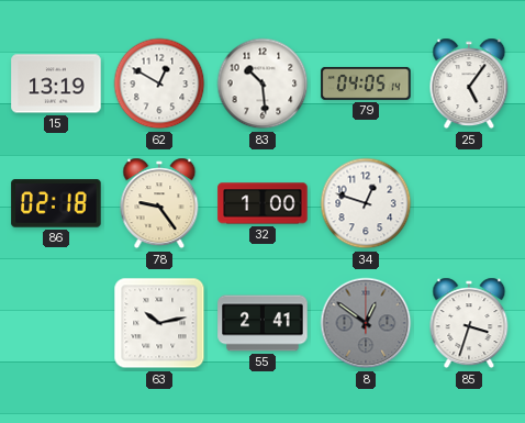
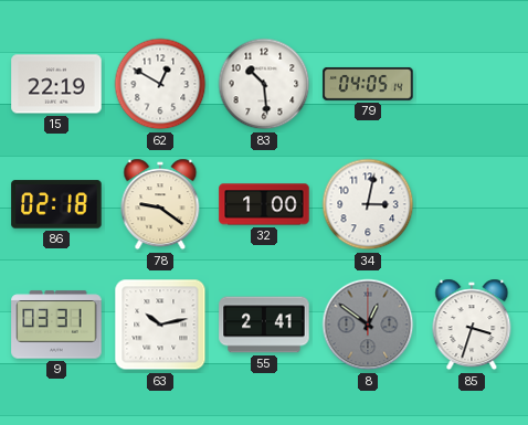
15: 13:19 -> 22:19 (56, 84)
25: 5:06 -> none (469, 84)
78: 9:24 -> 9:21 (160, 204)
34: 12:48 -> 3:02 (368, 204)
9: none -> 03:31 (56, 325)
